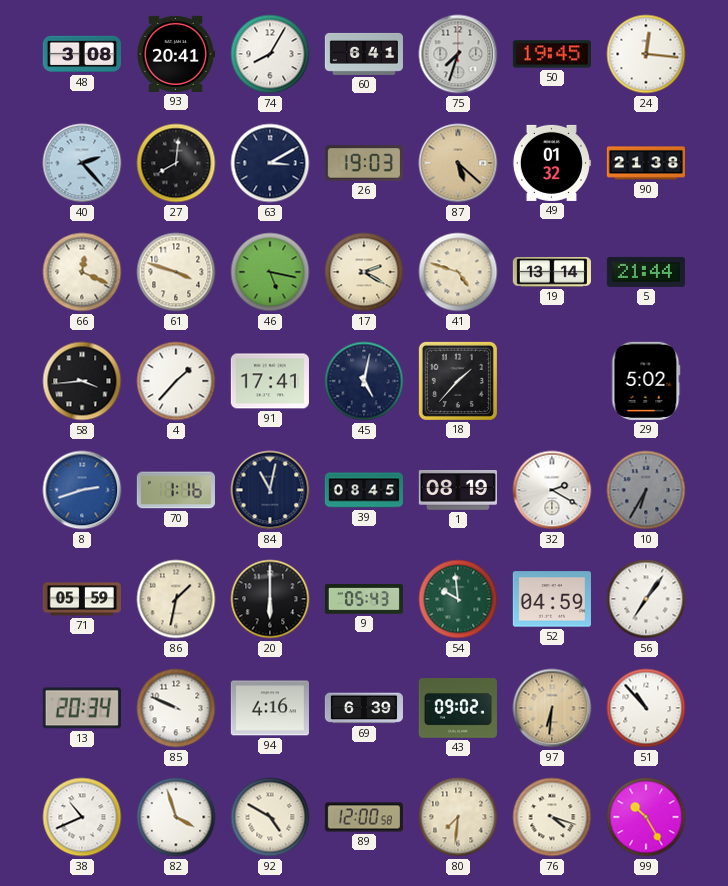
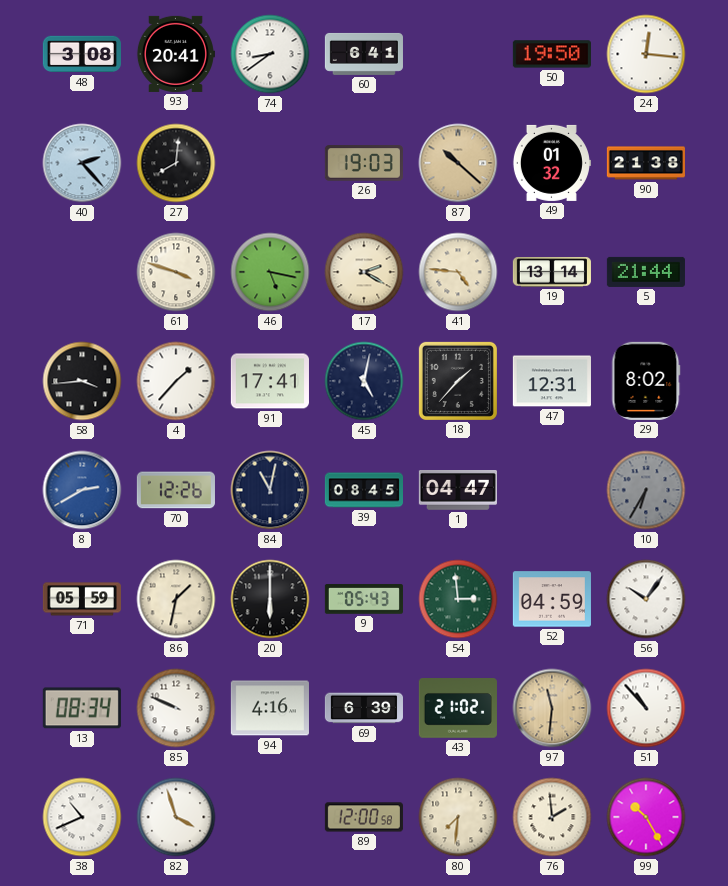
74: 8:05 -> 8:39 (270, 54)
75: 7:33 -> none (458, 54)
50: 19:45 -> 19:50 (552, 54)
63: 3:10 -> none (270, 163)
87: 5:22 -> 10:22 (458, 163)
66: 12:19 -> none (82, 272)
41: 4:48 -> 4:46 (458, 272)
47: none -> 12:31 (552, 381)
29: 5:02 -> 8:02 (646, 381)
8: 2:42 -> 2:40 (82, 490)
70: 1:16 -> 12:26 (176, 490)
1: 08:19 -> 04:47 (458, 491)
32: 2:20 -> none (552, 490)
54: 9:59 -> 2:59 (458, 599)
56: 7:06 -> 10:06 (646, 599)
13: 20:34 -> 08:34 (82, 708)
43: 09:02 -> 21:02 (458, 708)
97: 6:31 -> 11:31 (552, 708)
92: 4:50 -> none (270, 817)
76: 4:18 -> 1:59 (552, 817)
